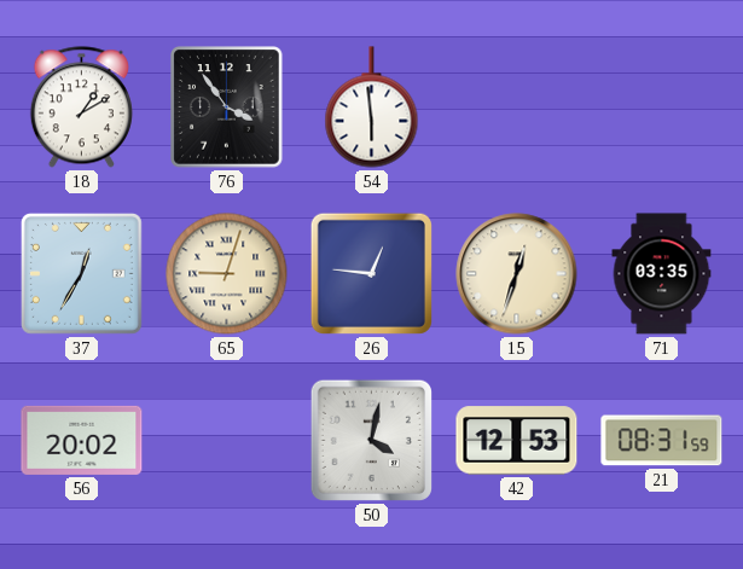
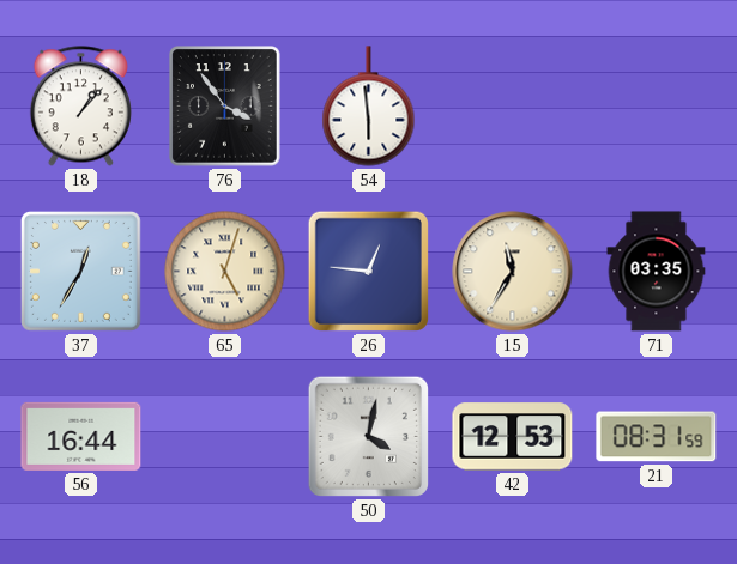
18: 1:10 -> 1:07 (80, 107)
65: 9:03 -> 5:03 (225, 272)
15: 12:33 -> 11:35 (513, 272)
56: 20:02 -> 16:44 (81, 436)
